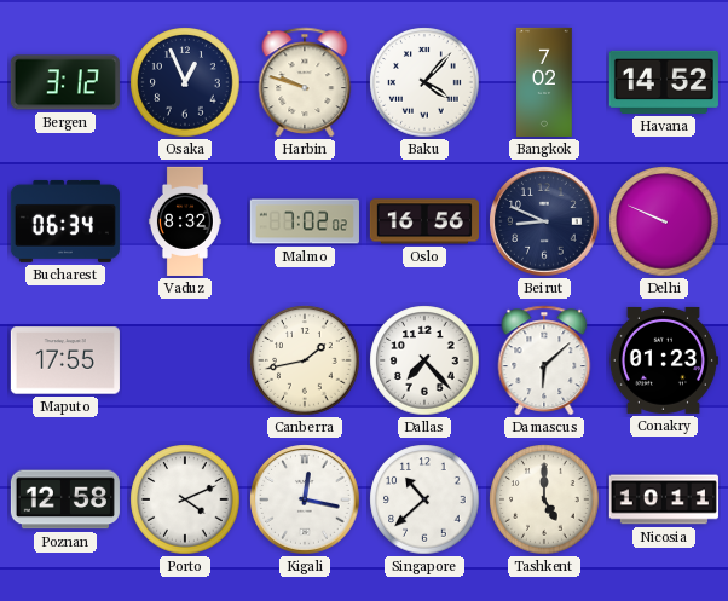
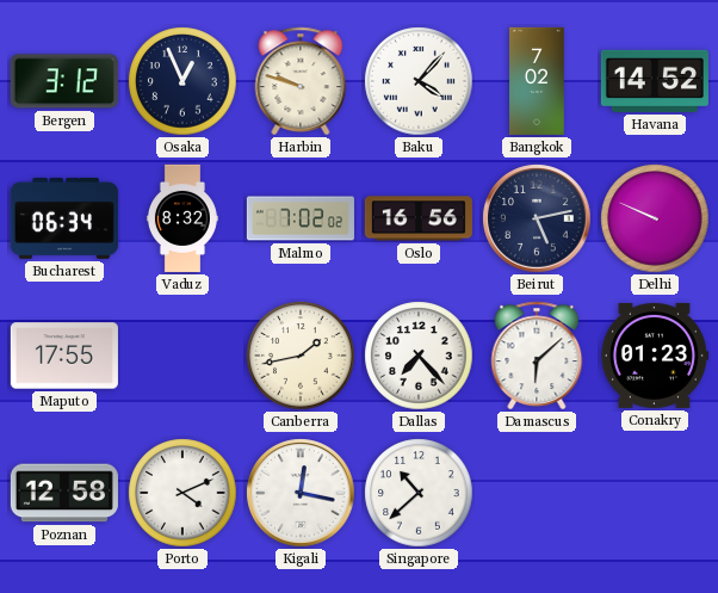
Beirut: 8:49 -> 5:13 (537, 218)
Tashkent: 5:00 -> none (544, 499)
Nicosia: 10:11 -> none (664, 499)
